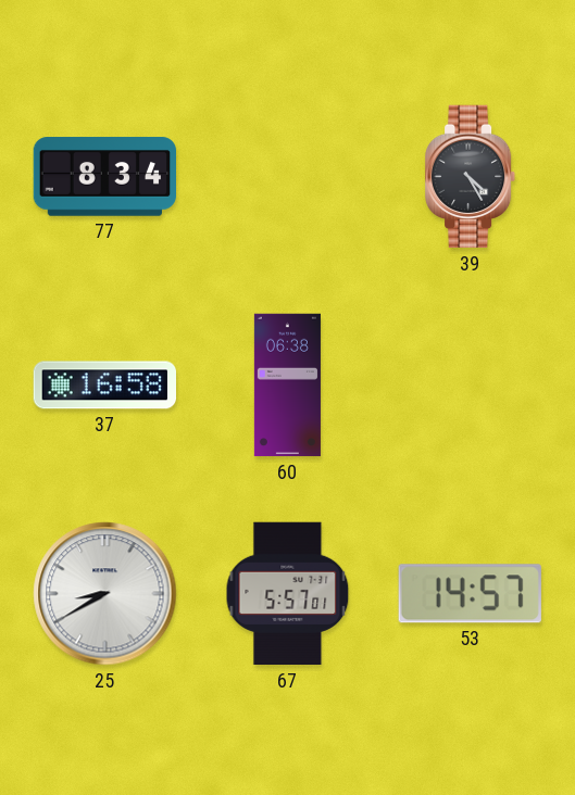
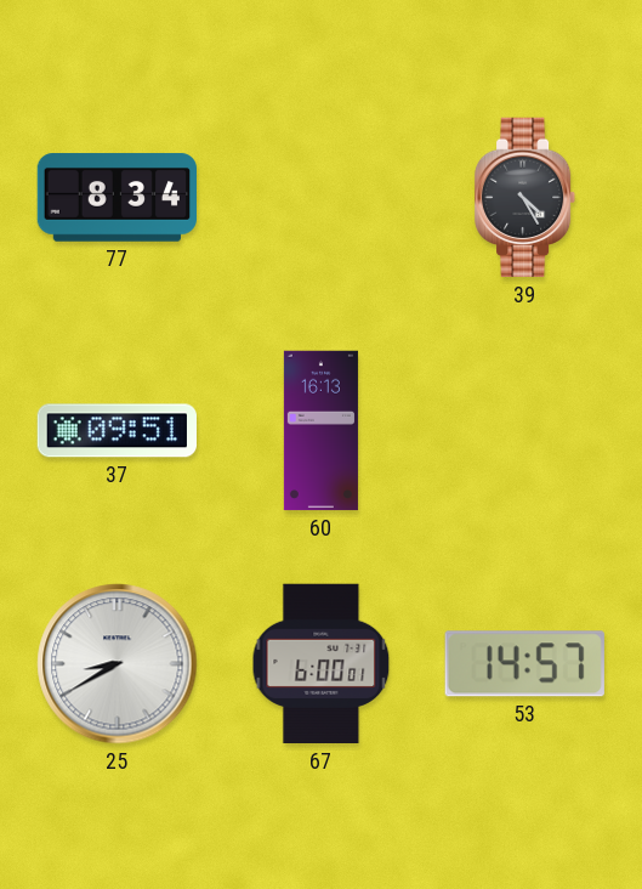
37: 16:58 -> 09:51 (117, 431)
60: 06:38 -> 16:13 (320, 431)
67: 5:57 -> 6:00 (322, 664)
